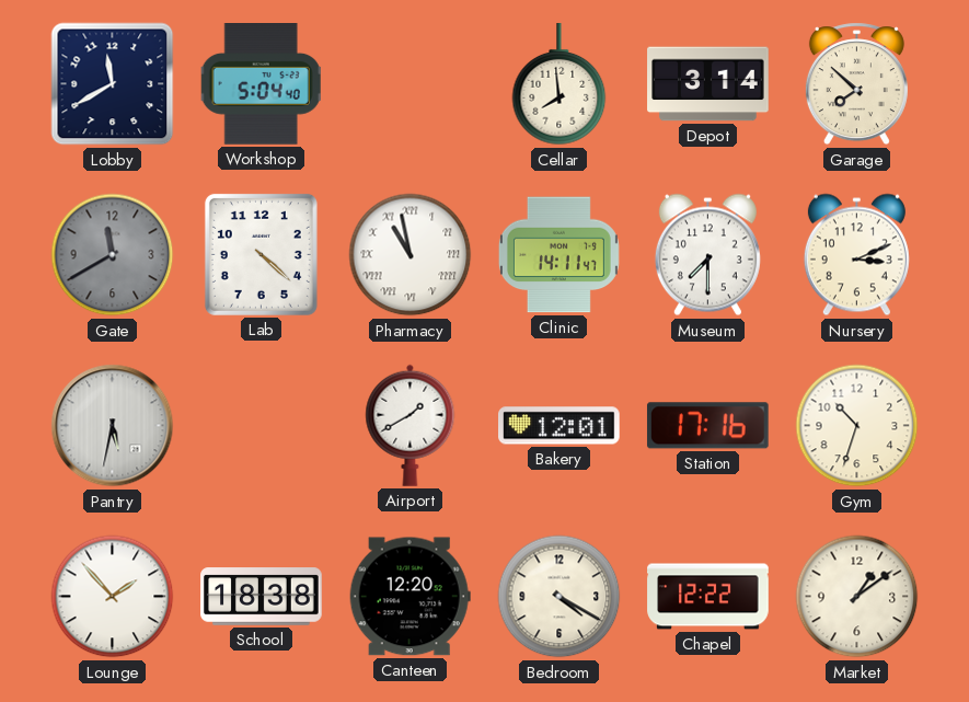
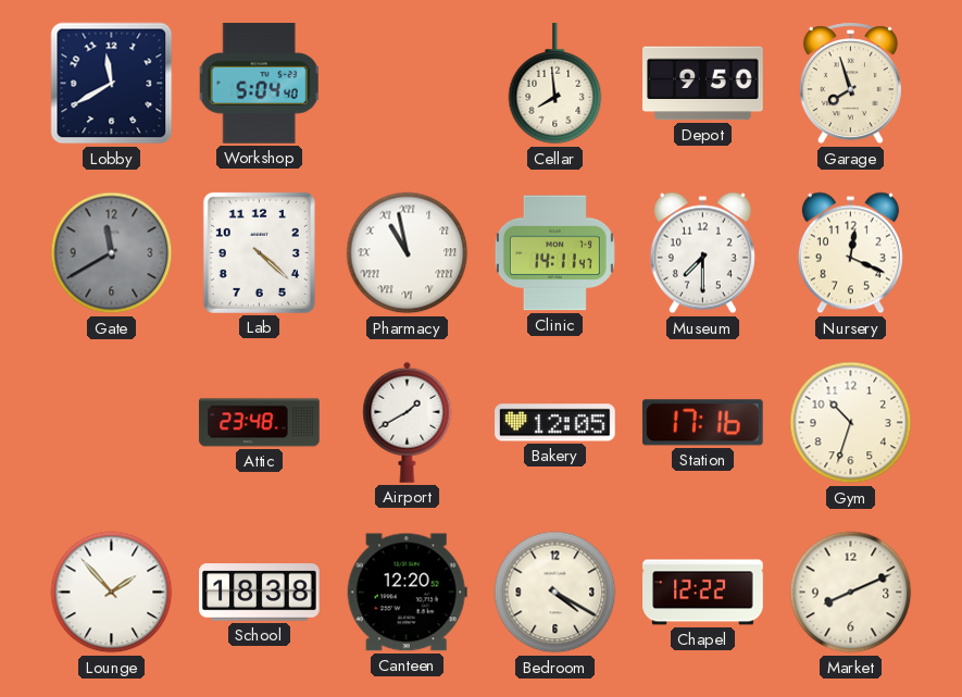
Depot: 3:14 -> 9:50 (703, 84)
Garage: 7:52 -> 7:57 (850, 84)
Nursery: 3:11 -> 12:19 (850, 253)
Pantry: 5:32 -> none (113, 426)
Attic: none -> 23:48 (260, 423)
Bakery: 12:01 -> 12:05 (555, 423)
Market: 1:09 -> 8:11 (851, 593)
